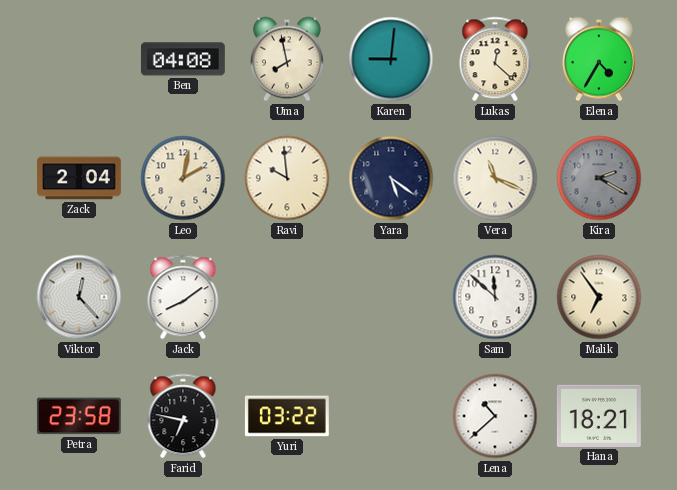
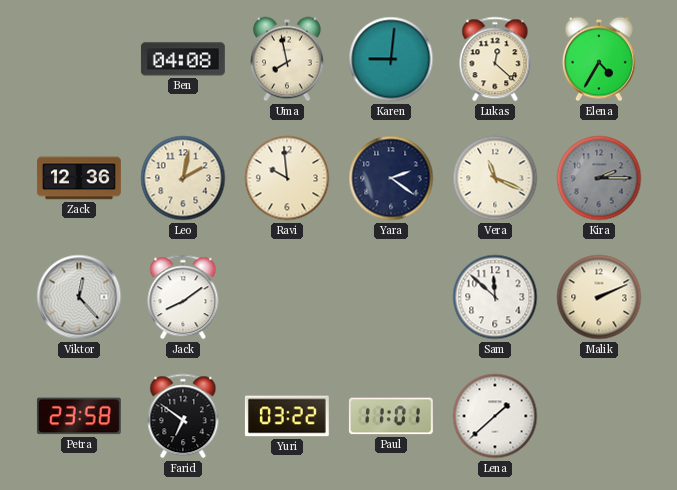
Zack: 2:04 -> 12:36 (79, 178)
Yara: 5:21 -> 2:21 (391, 178)
Kira: 2:20 -> 2:15 (599, 178)
Malik: 6:54 -> 2:11 (599, 297)
Farid: 6:47 -> 6:51 (183, 416)
Paul: none -> 11:01 (391, 416)
Lena: 10:38 -> 1:38 (495, 416)
Hana: 18:21 -> none (599, 416)
